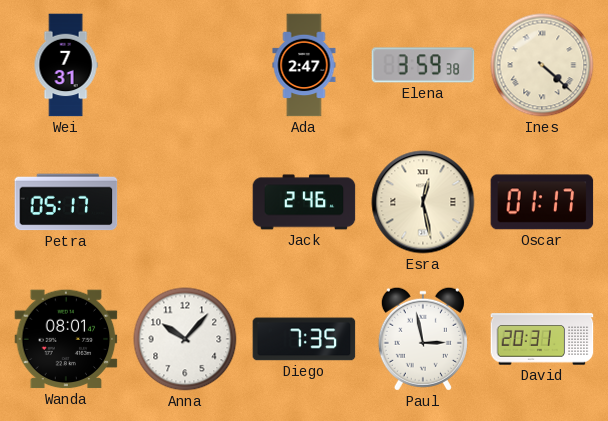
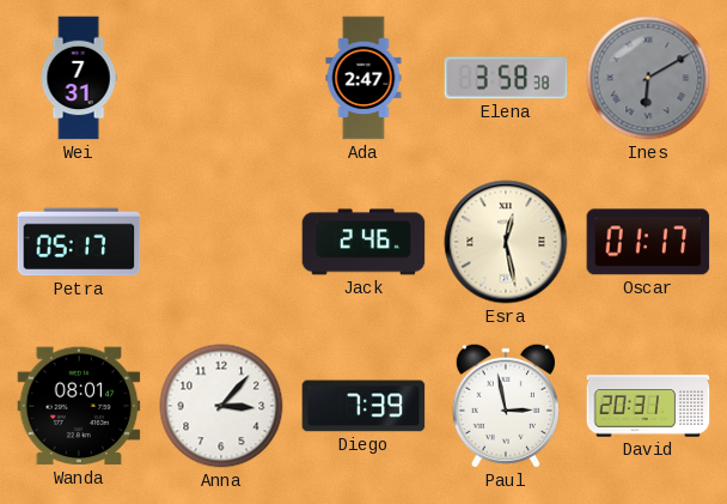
Elena: 3:59 -> 3:58 (506, 78)
Ines: 4:22 -> 6:10 (648, 78)
Ines dial: cream -> grey (648, 78)
Anna: 10:07 -> 3:07 (221, 406)
Diego: 7:35 -> 7:39 (363, 406)
